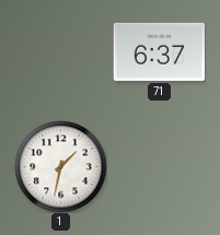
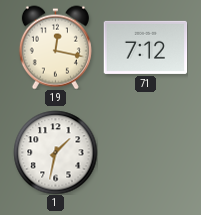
19: none -> 12:17 (55, 47)
71: 6:37 -> 7:12 (145, 47)
